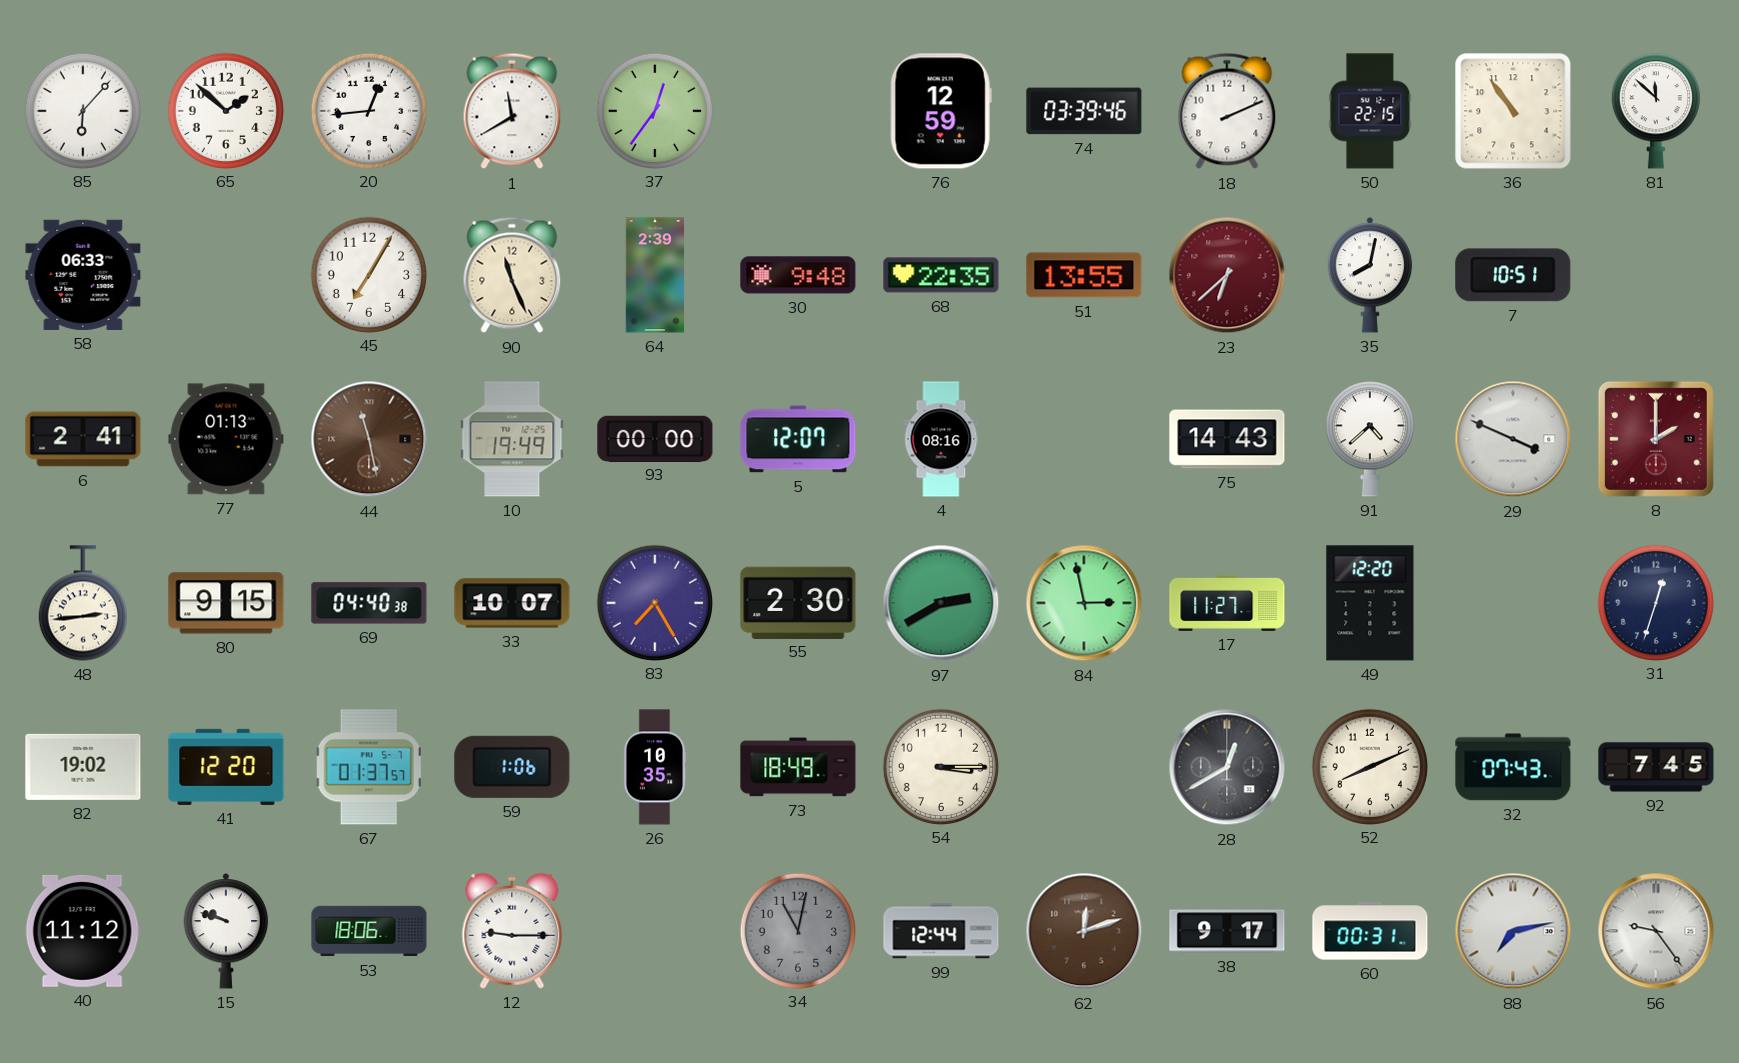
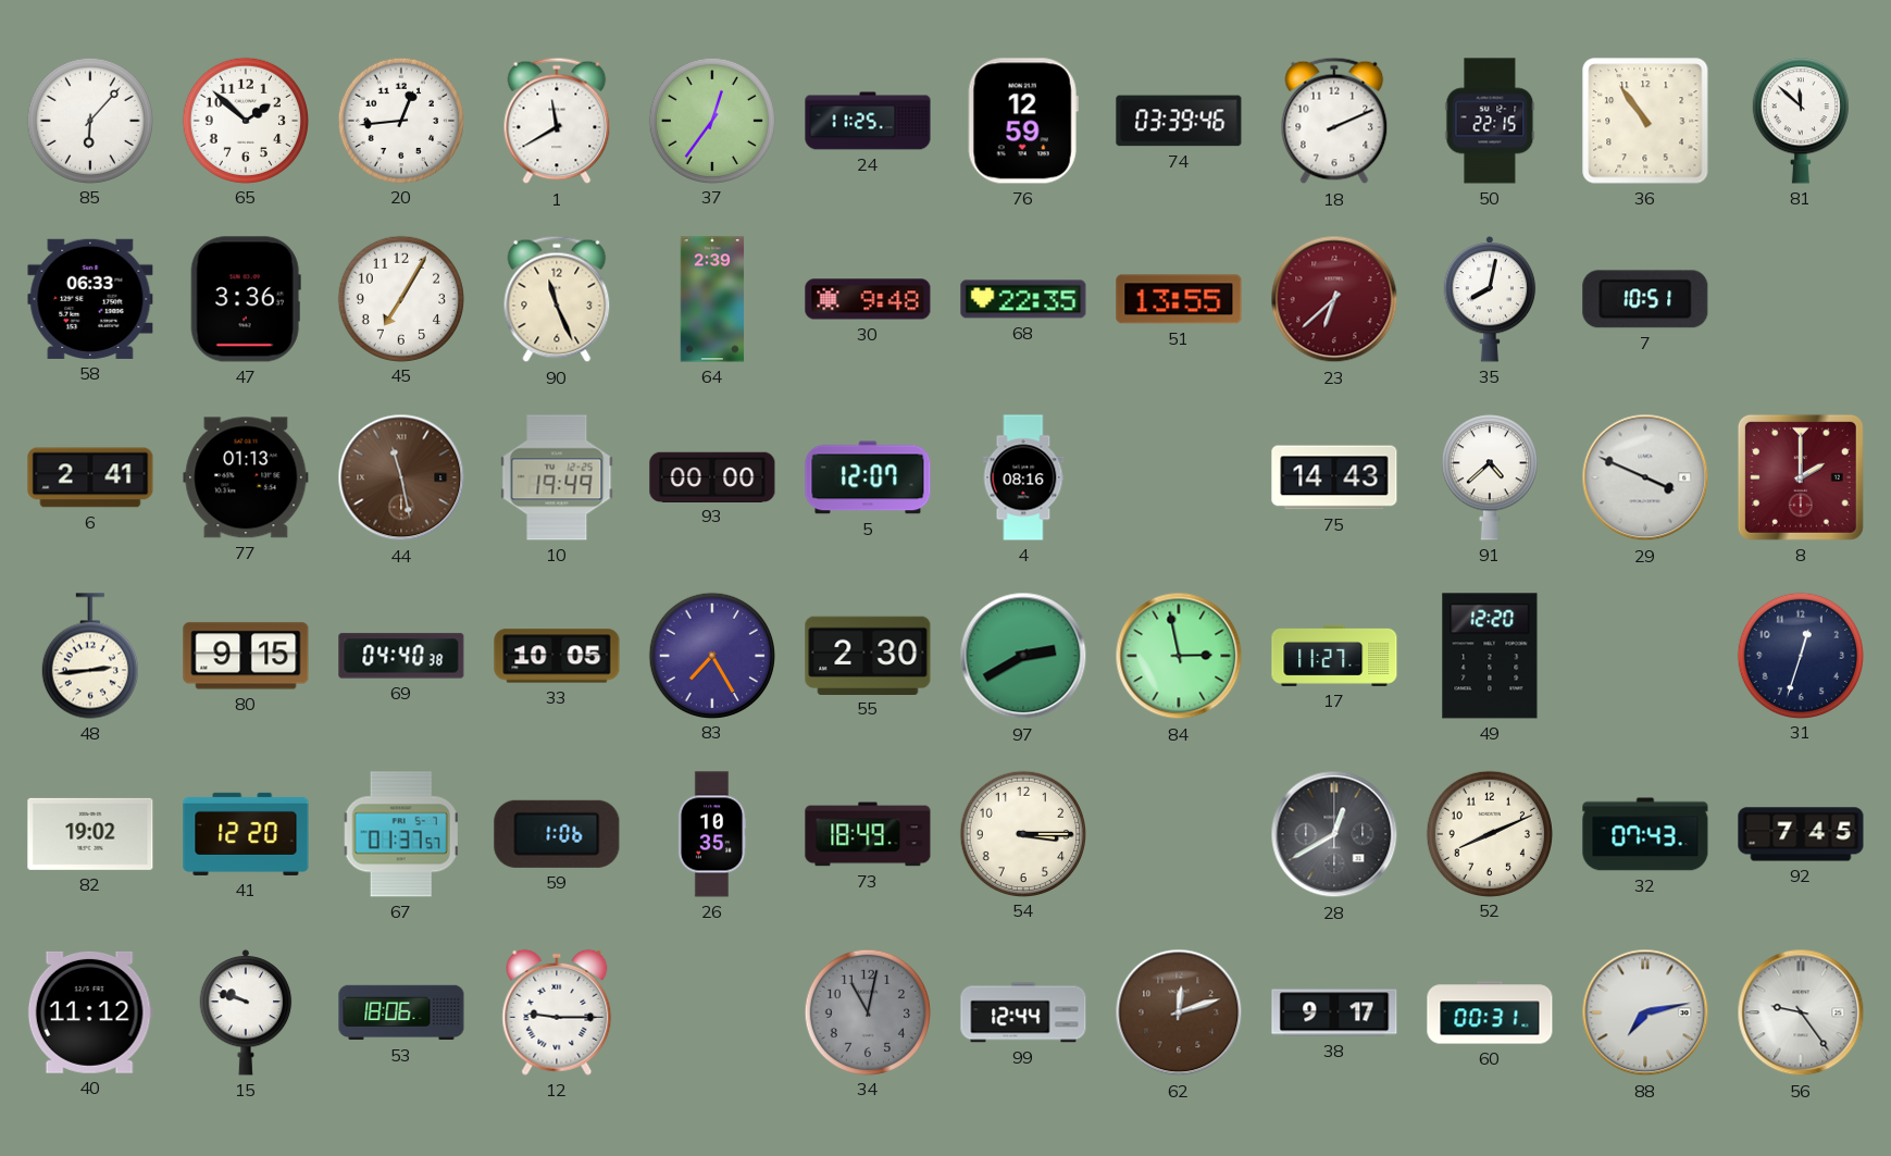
24: none -> 11:25 (868, 121)
47: none -> 3:36 (246, 299)
33: 10:07 -> 10:05 (557, 656)
